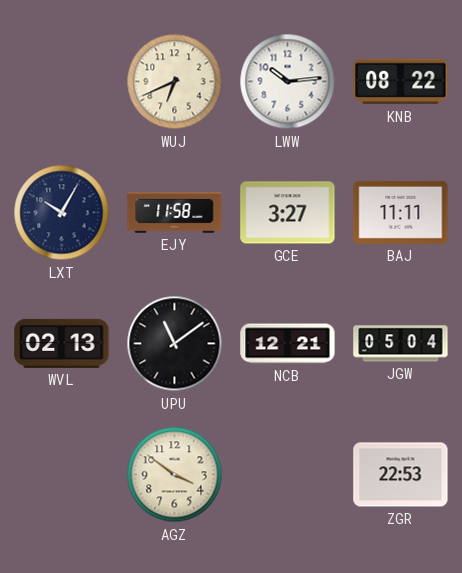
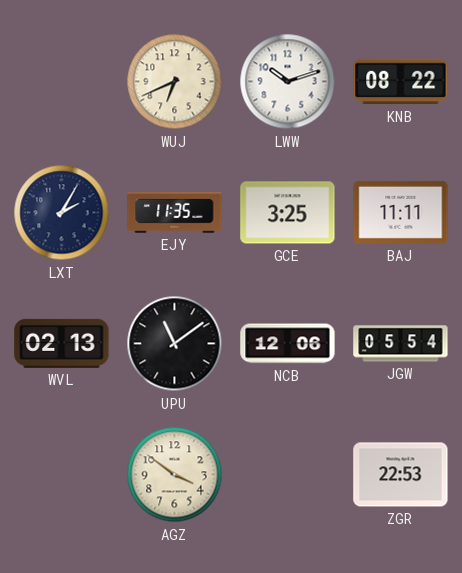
LWW: 10:14 -> 10:12 (288, 82)
LXT: 10:05 -> 2:05 (62, 213)
EJY: 11:58 -> 11:35 (175, 213)
GCE: 3:27 -> 3:25 (288, 213)
NCB: 12:21 -> 12:06 (288, 344)
JGW: 05:04 -> 05:54 (401, 344)
